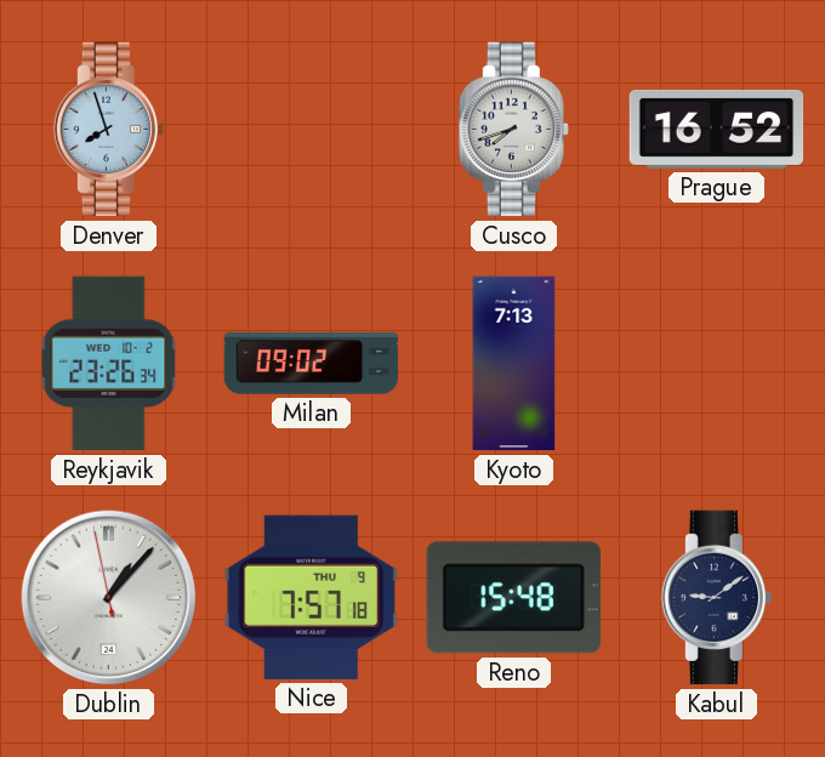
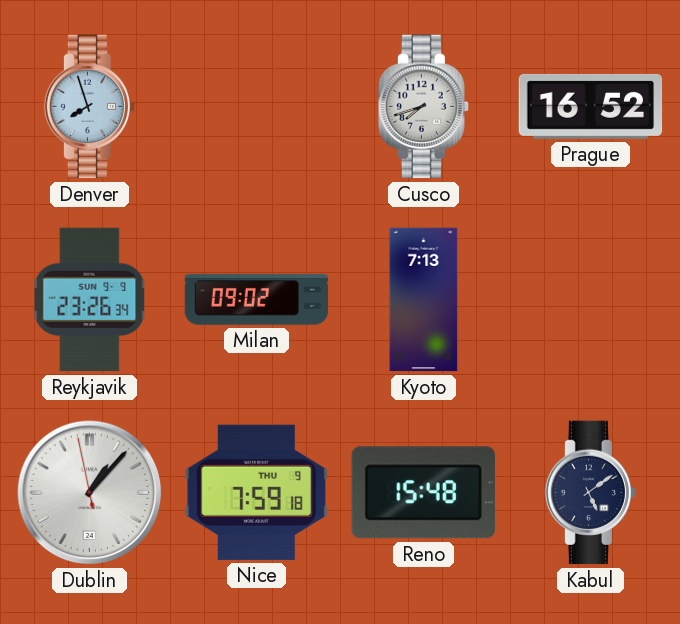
Reykjavik date: WED 10-2 -> SUN 9-9 (90, 300)
Nice: 7:57 -> 7:59 (256, 492)
Kabul: 9:09 -> 5:09 (590, 493)
